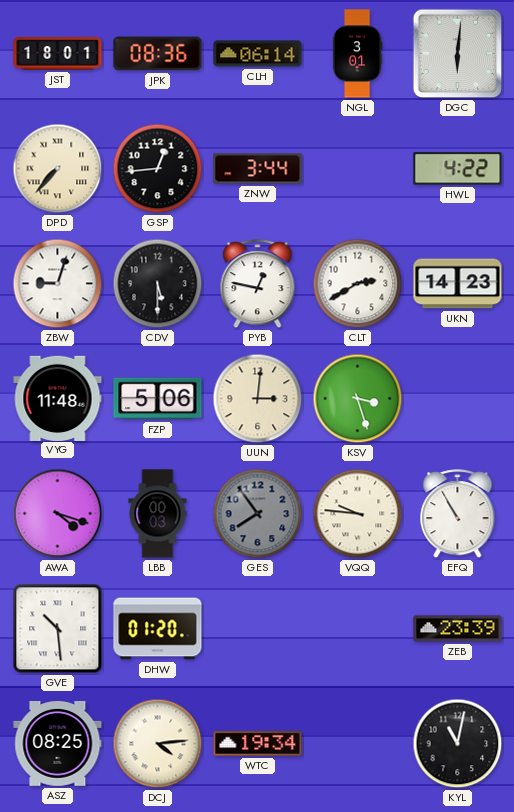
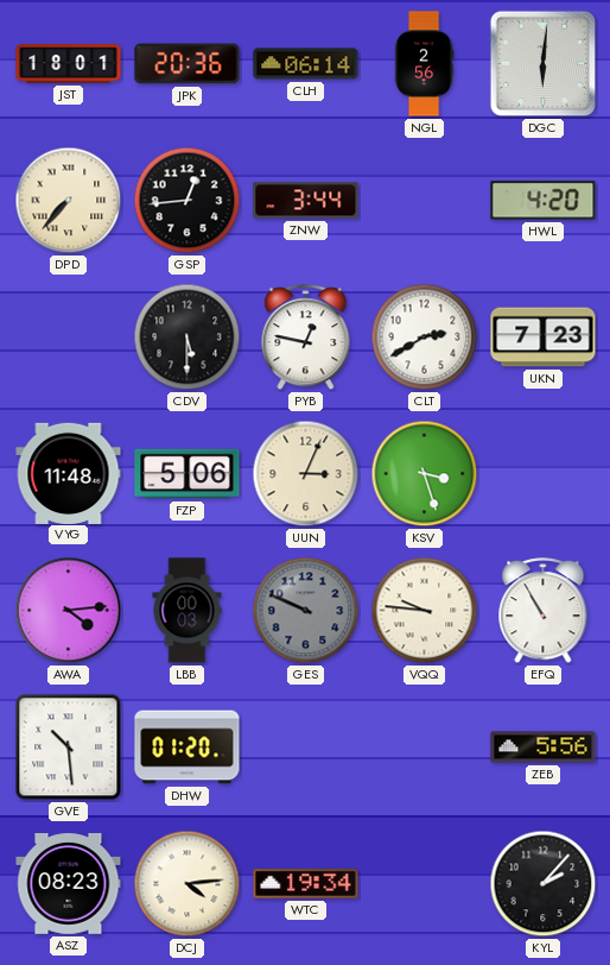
JPK: 08:36 -> 20:36 (188, 64)
NGL: 3:01 -> 2:56 (424, 64)
HWL: 4:22 -> 4:20 (544, 201)
ZBW: 9:03 -> none (58, 284)
UKN: 14:23 -> 7:23 (544, 338)
UUN: 3:01 -> 3:04 (306, 474)
AWA: 4:18 -> 4:14 (69, 611)
GES: 7:54 -> 9:49 (306, 611)
ZEB: 23:39 -> 5:56 (544, 748)
ASZ: 08:25 -> 08:23 (69, 884)
KYL: 11:02 -> 2:07 (544, 884)
